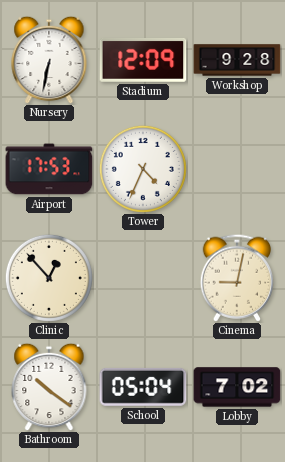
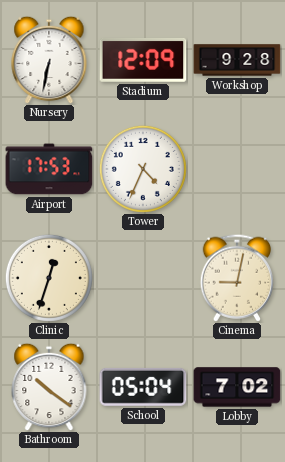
Clinic: 12:53 -> 12:33 (49, 278)
